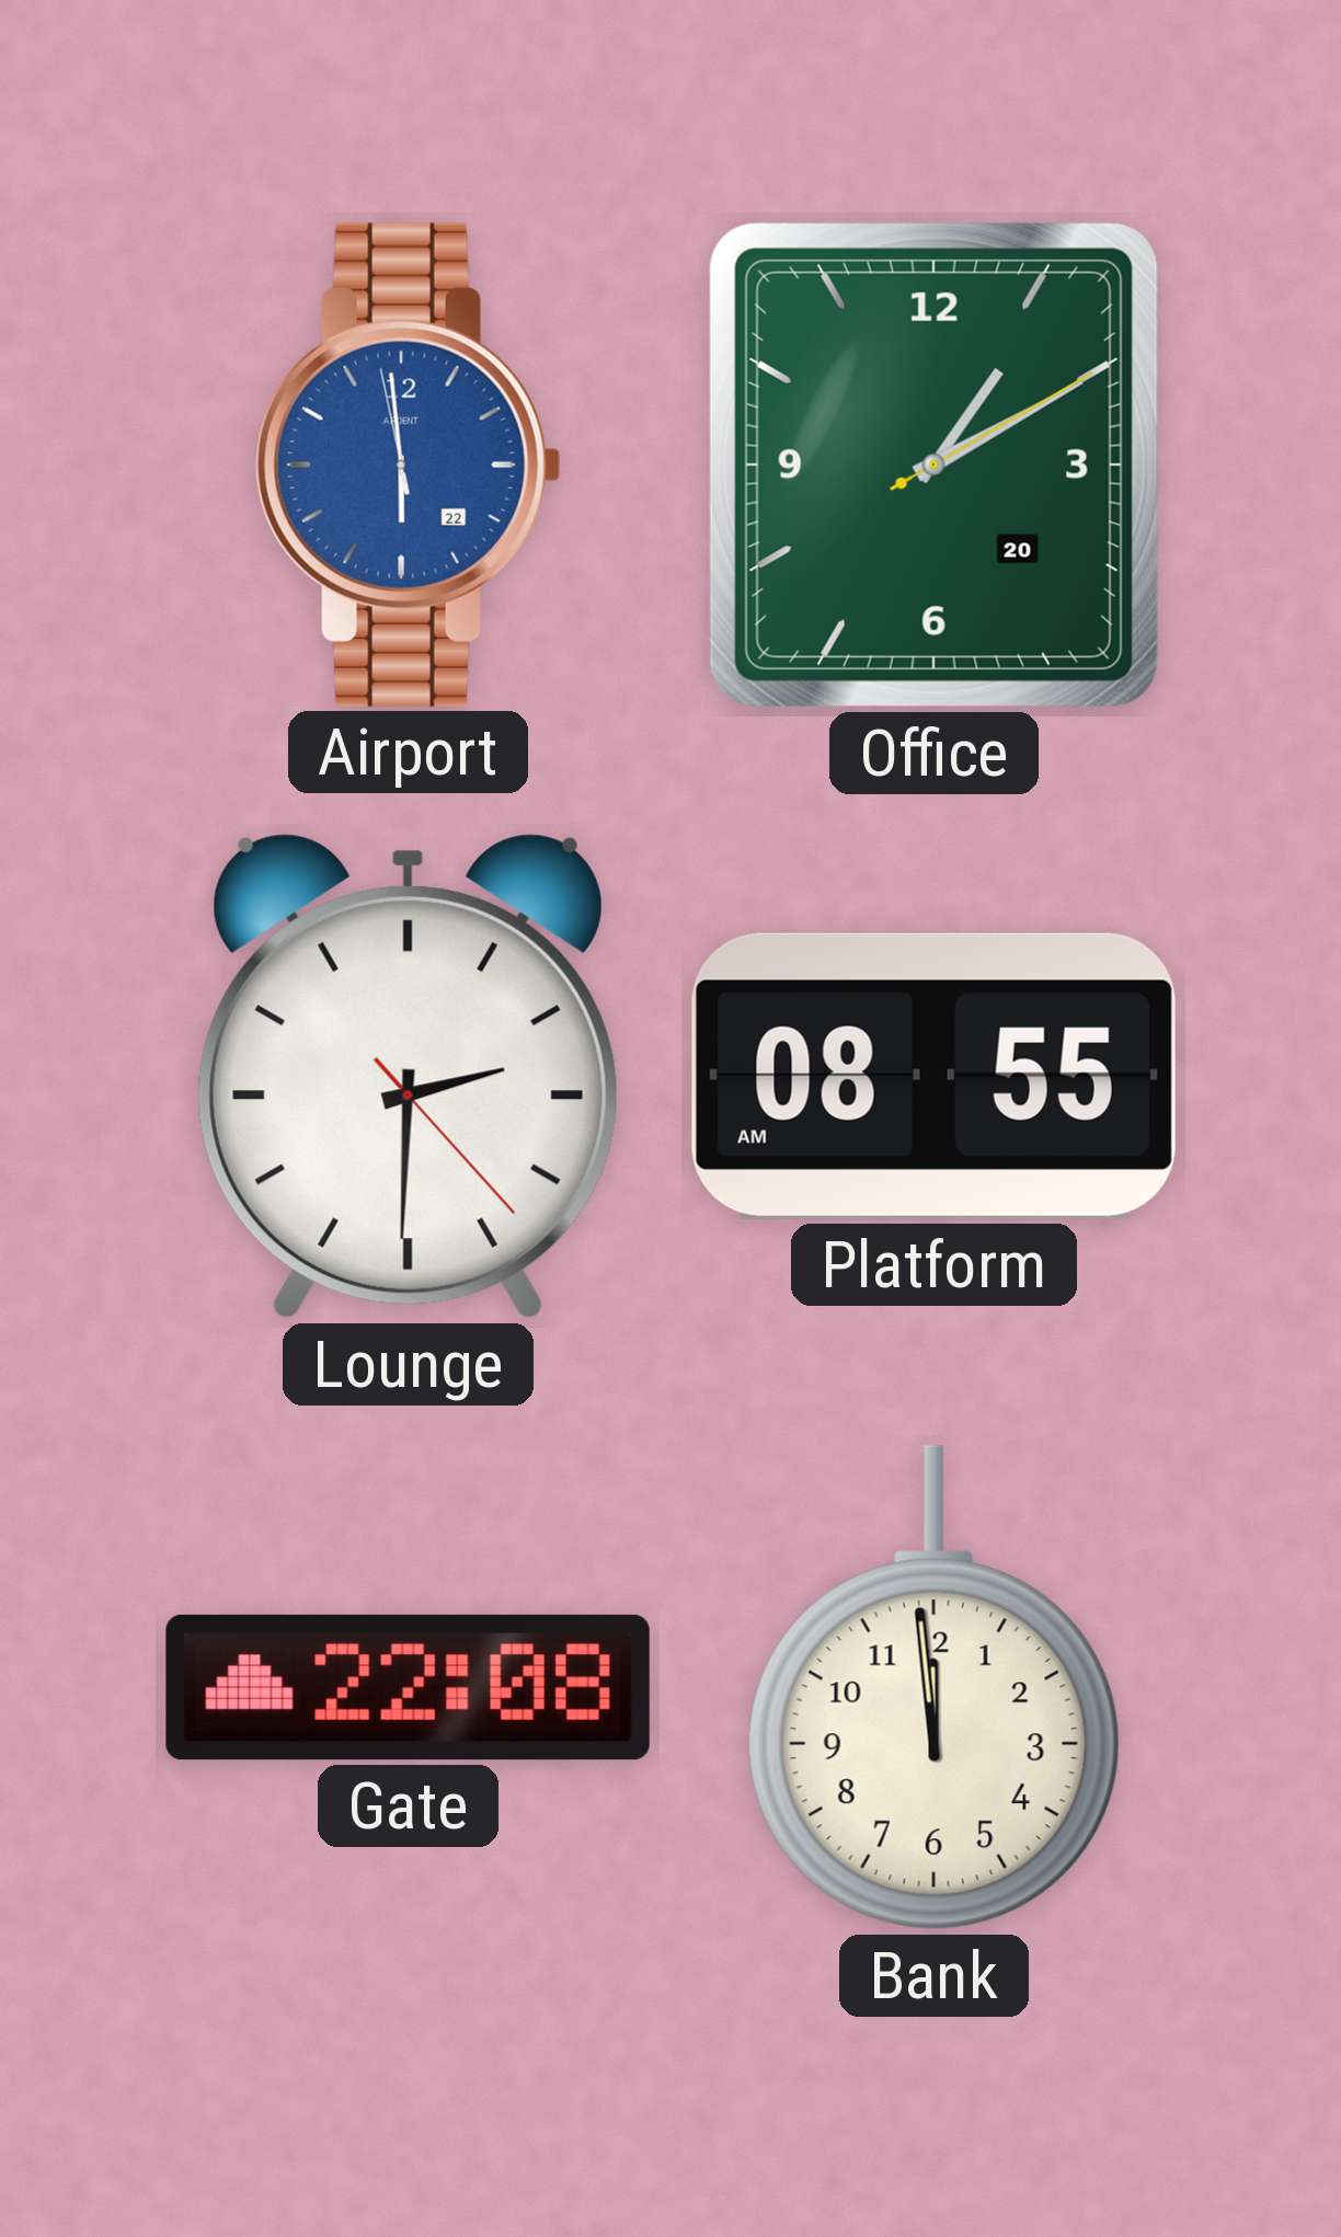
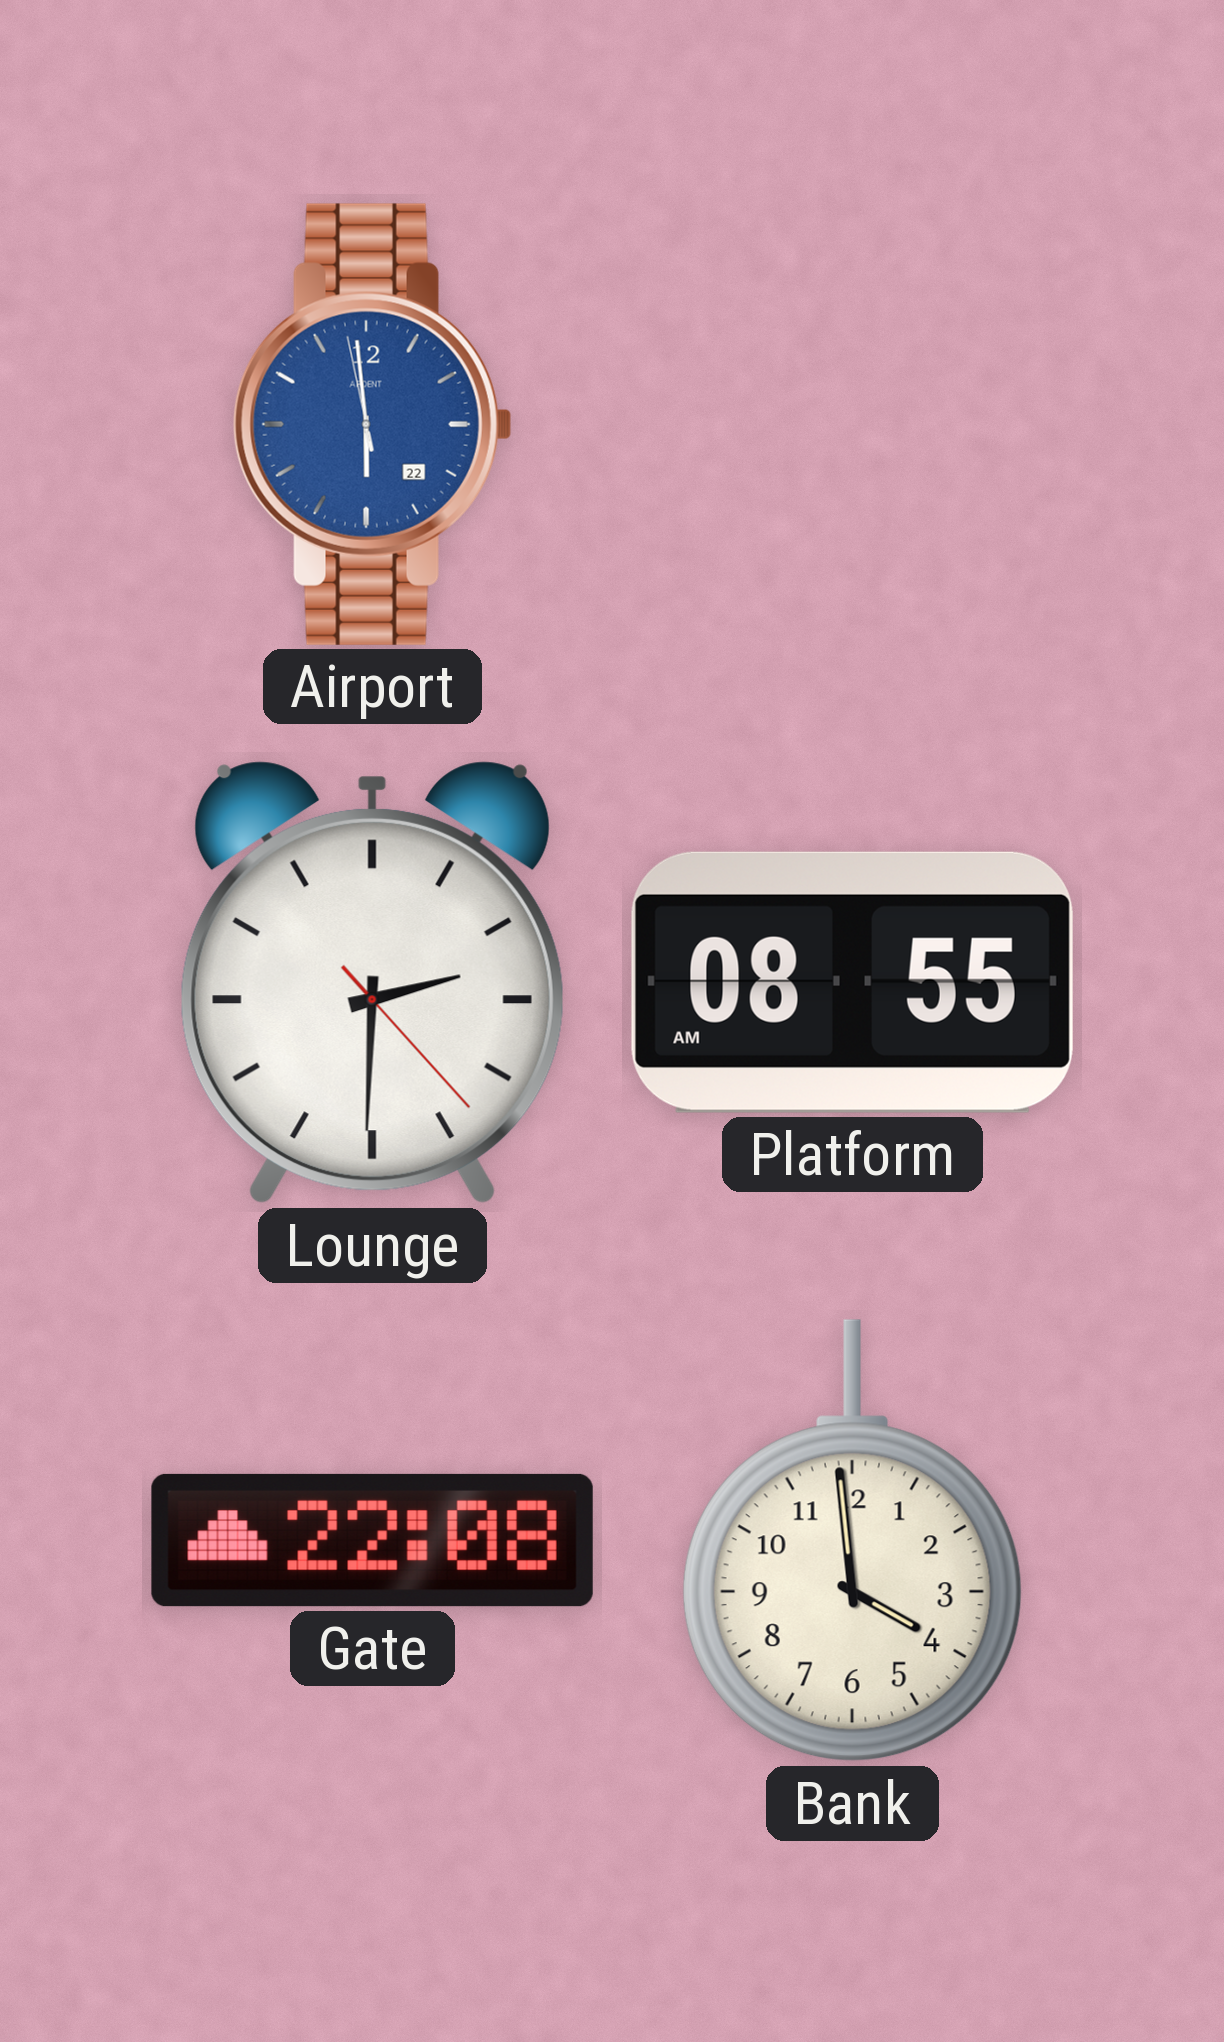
Office: 1:10 -> none (933, 464)
Bank: 11:59 -> 3:59 (852, 1541)
